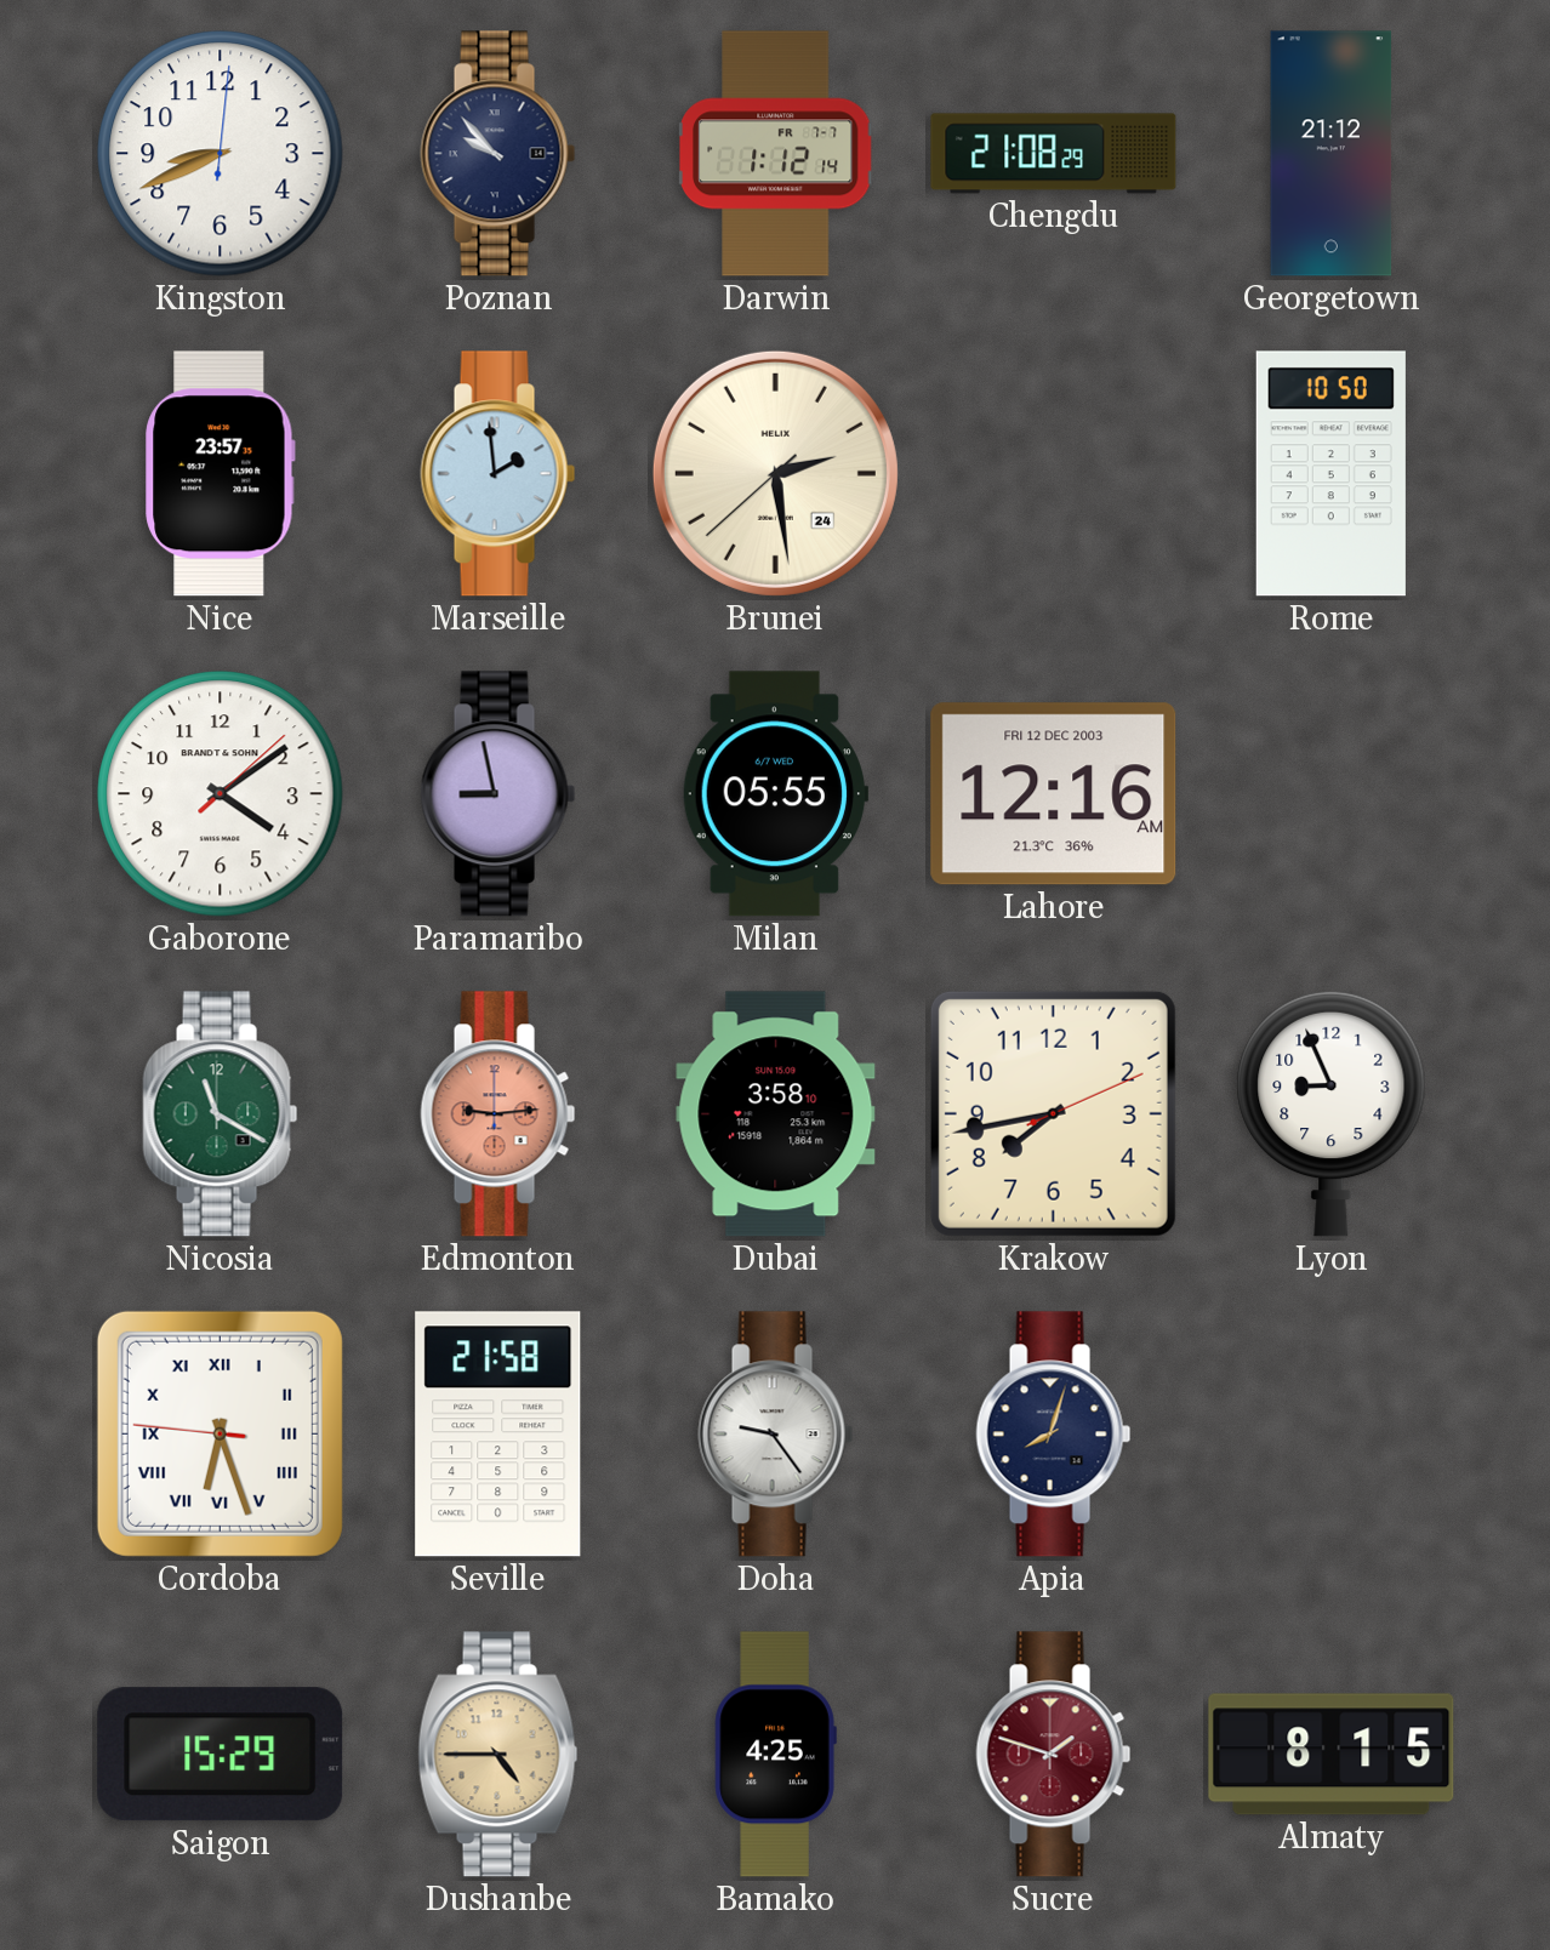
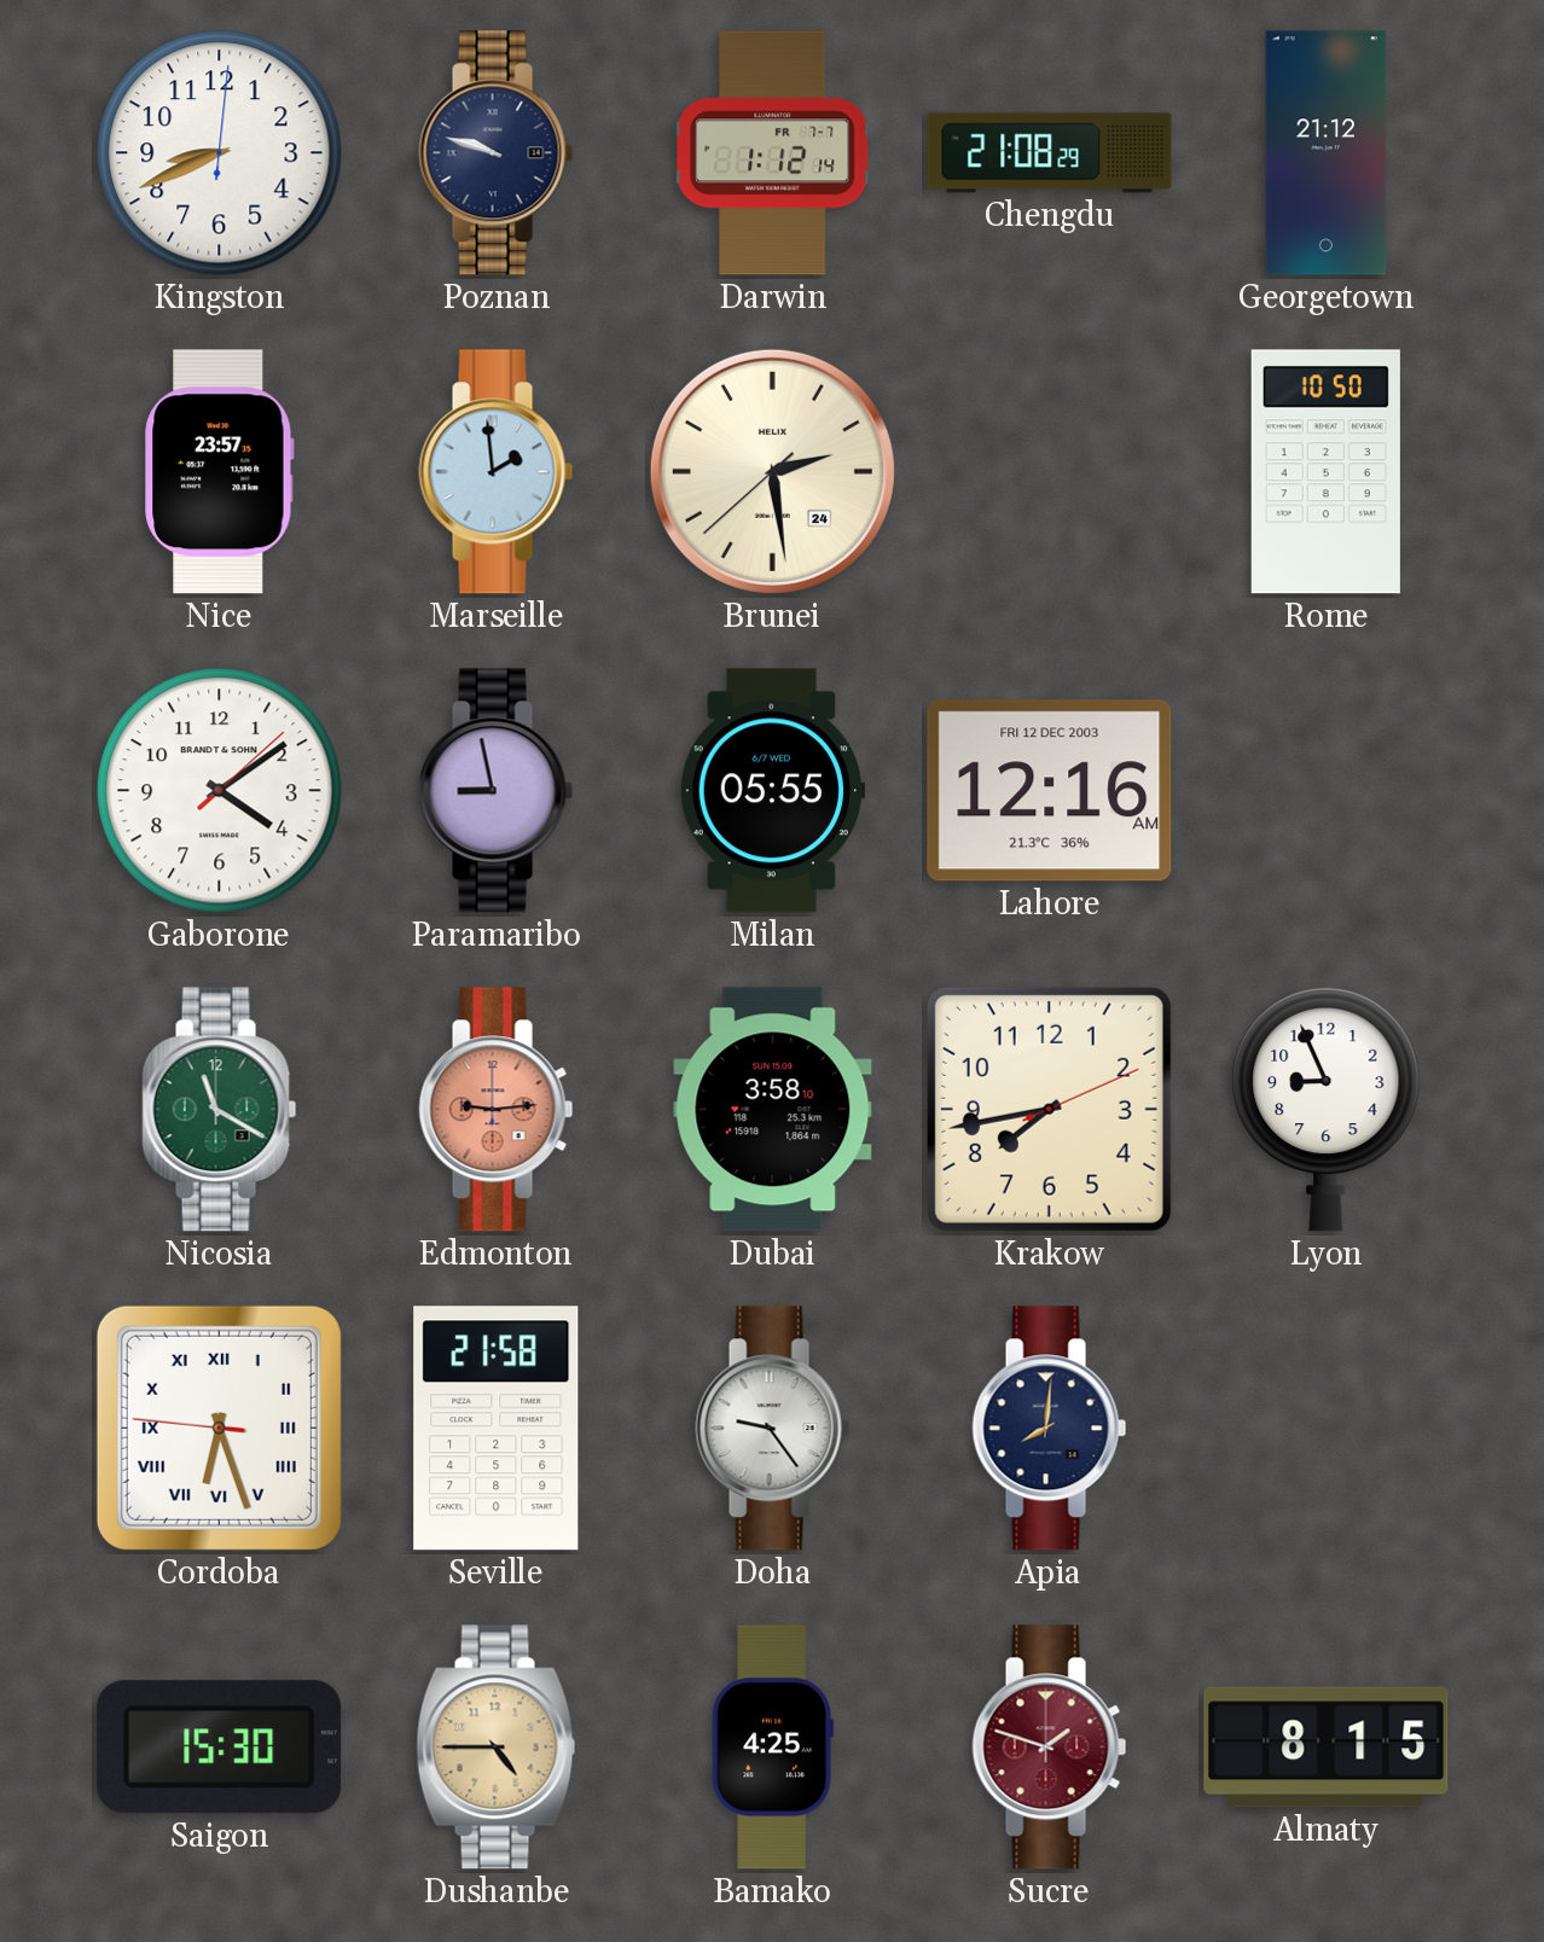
Poznan: 9:53 -> 9:48 (497, 153)
Apia: 8:03 -> 8:01 (1050, 1429)
Saigon: 15:29 -> 15:30 (220, 1748)
